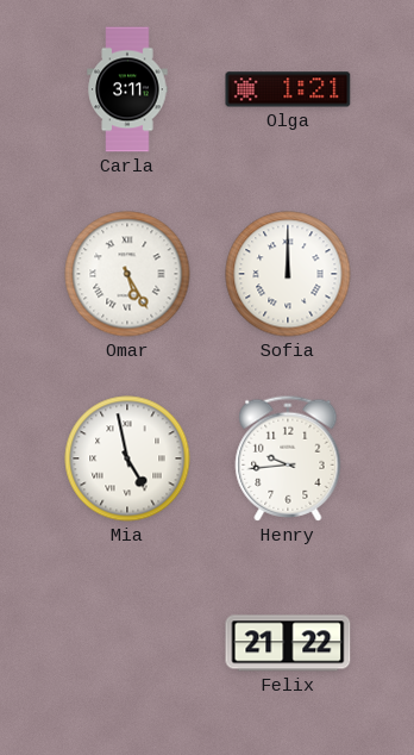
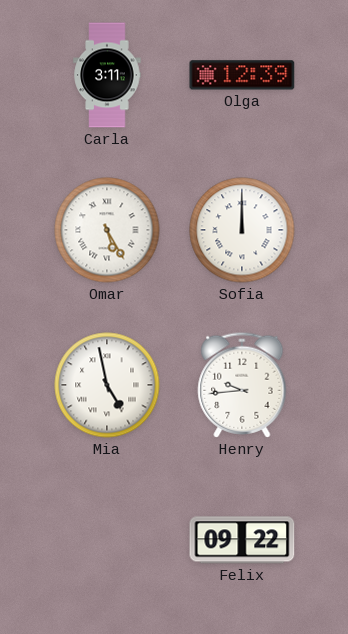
Olga: 1:21 -> 12:39 (242, 75)
Felix: 21:22 -> 09:22 (242, 540)
